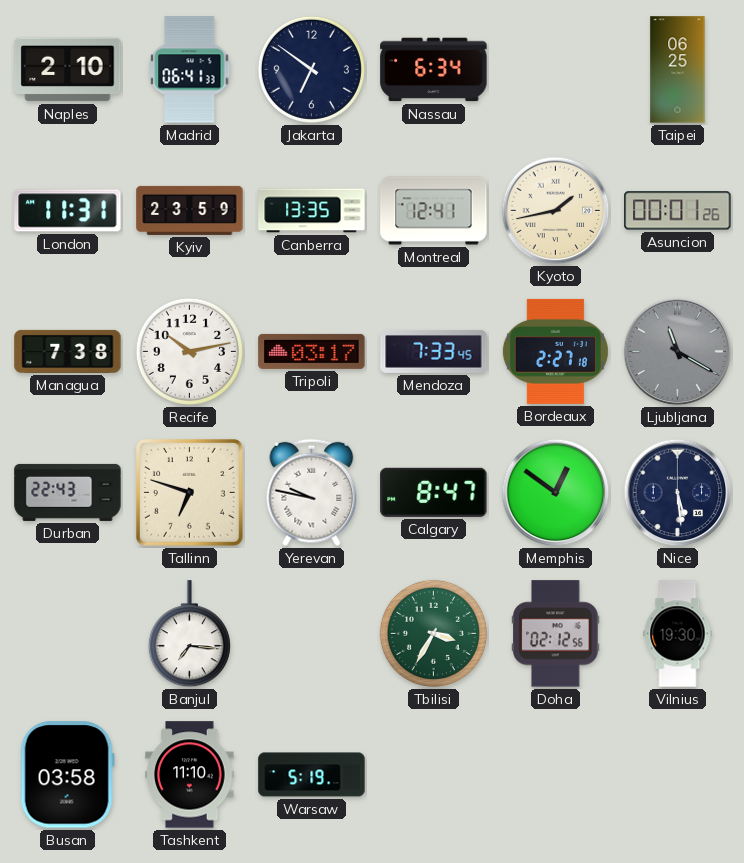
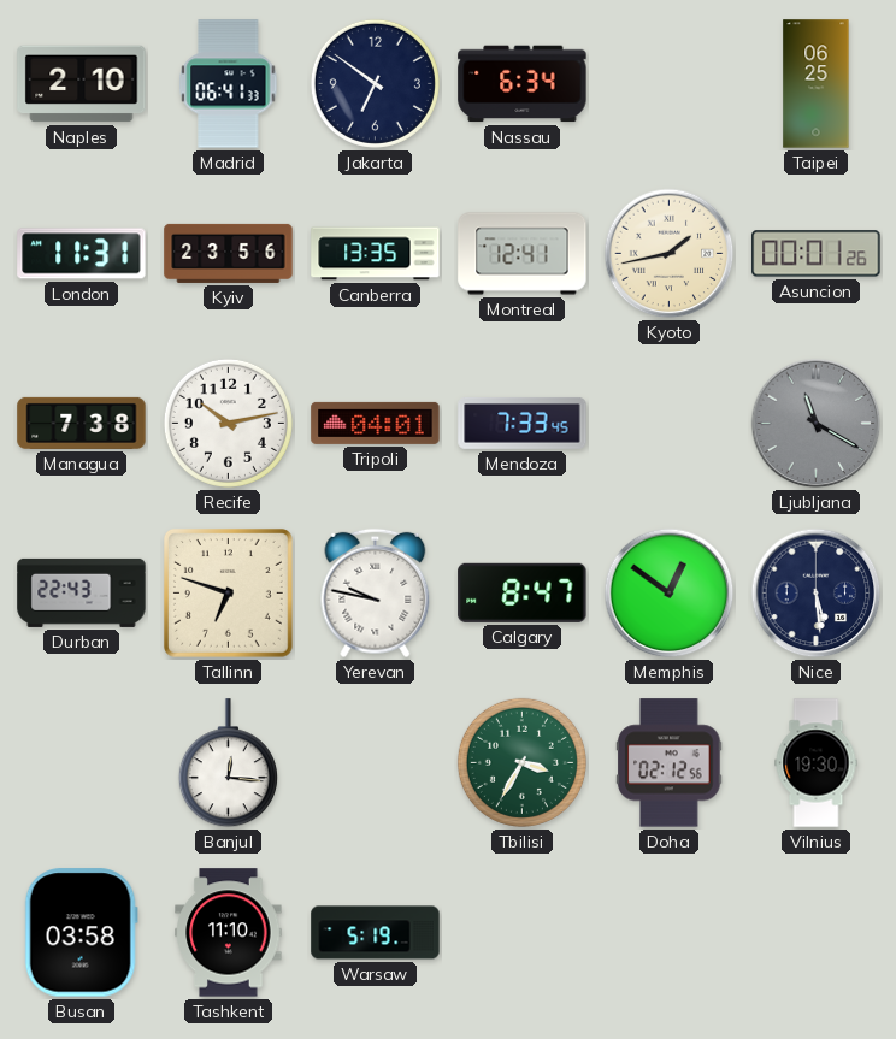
Kyiv: 23:59 -> 23:56 (229, 253)
Tripoli: 03:17 -> 04:01 (376, 423)
Bordeaux: 2:27 -> none (555, 351)
Banjul: 7:16 -> 12:16 (228, 763)
